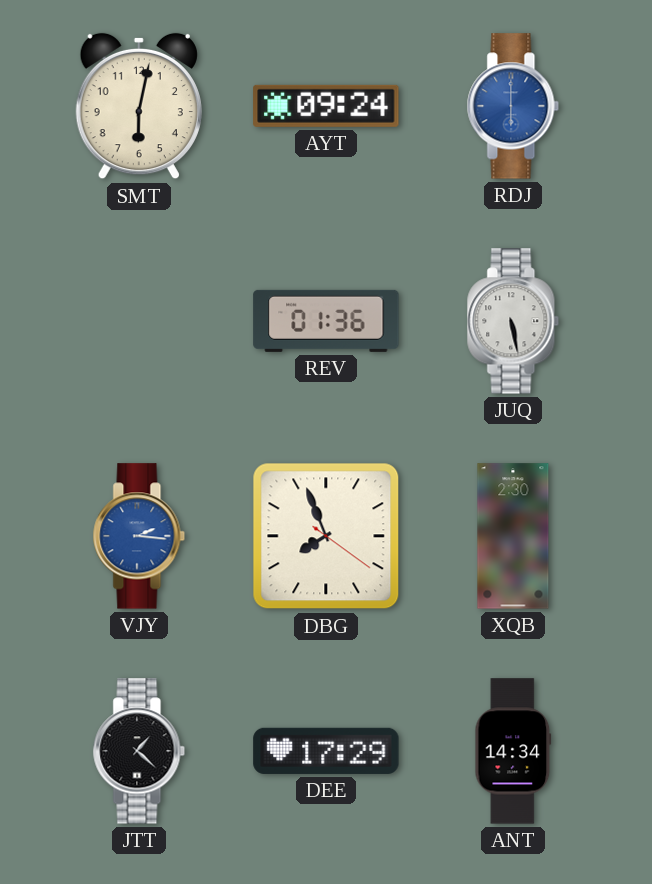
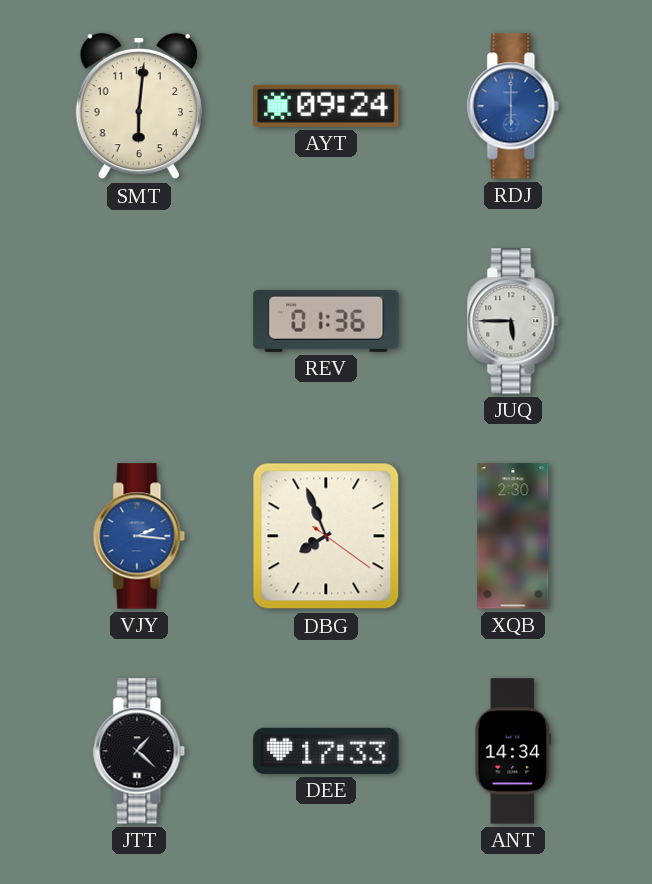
SMT: 6:02 -> 6:01 (139, 106)
JUQ: 5:28 -> 5:45 (513, 321)
DEE: 17:29 -> 17:33 (326, 751)
